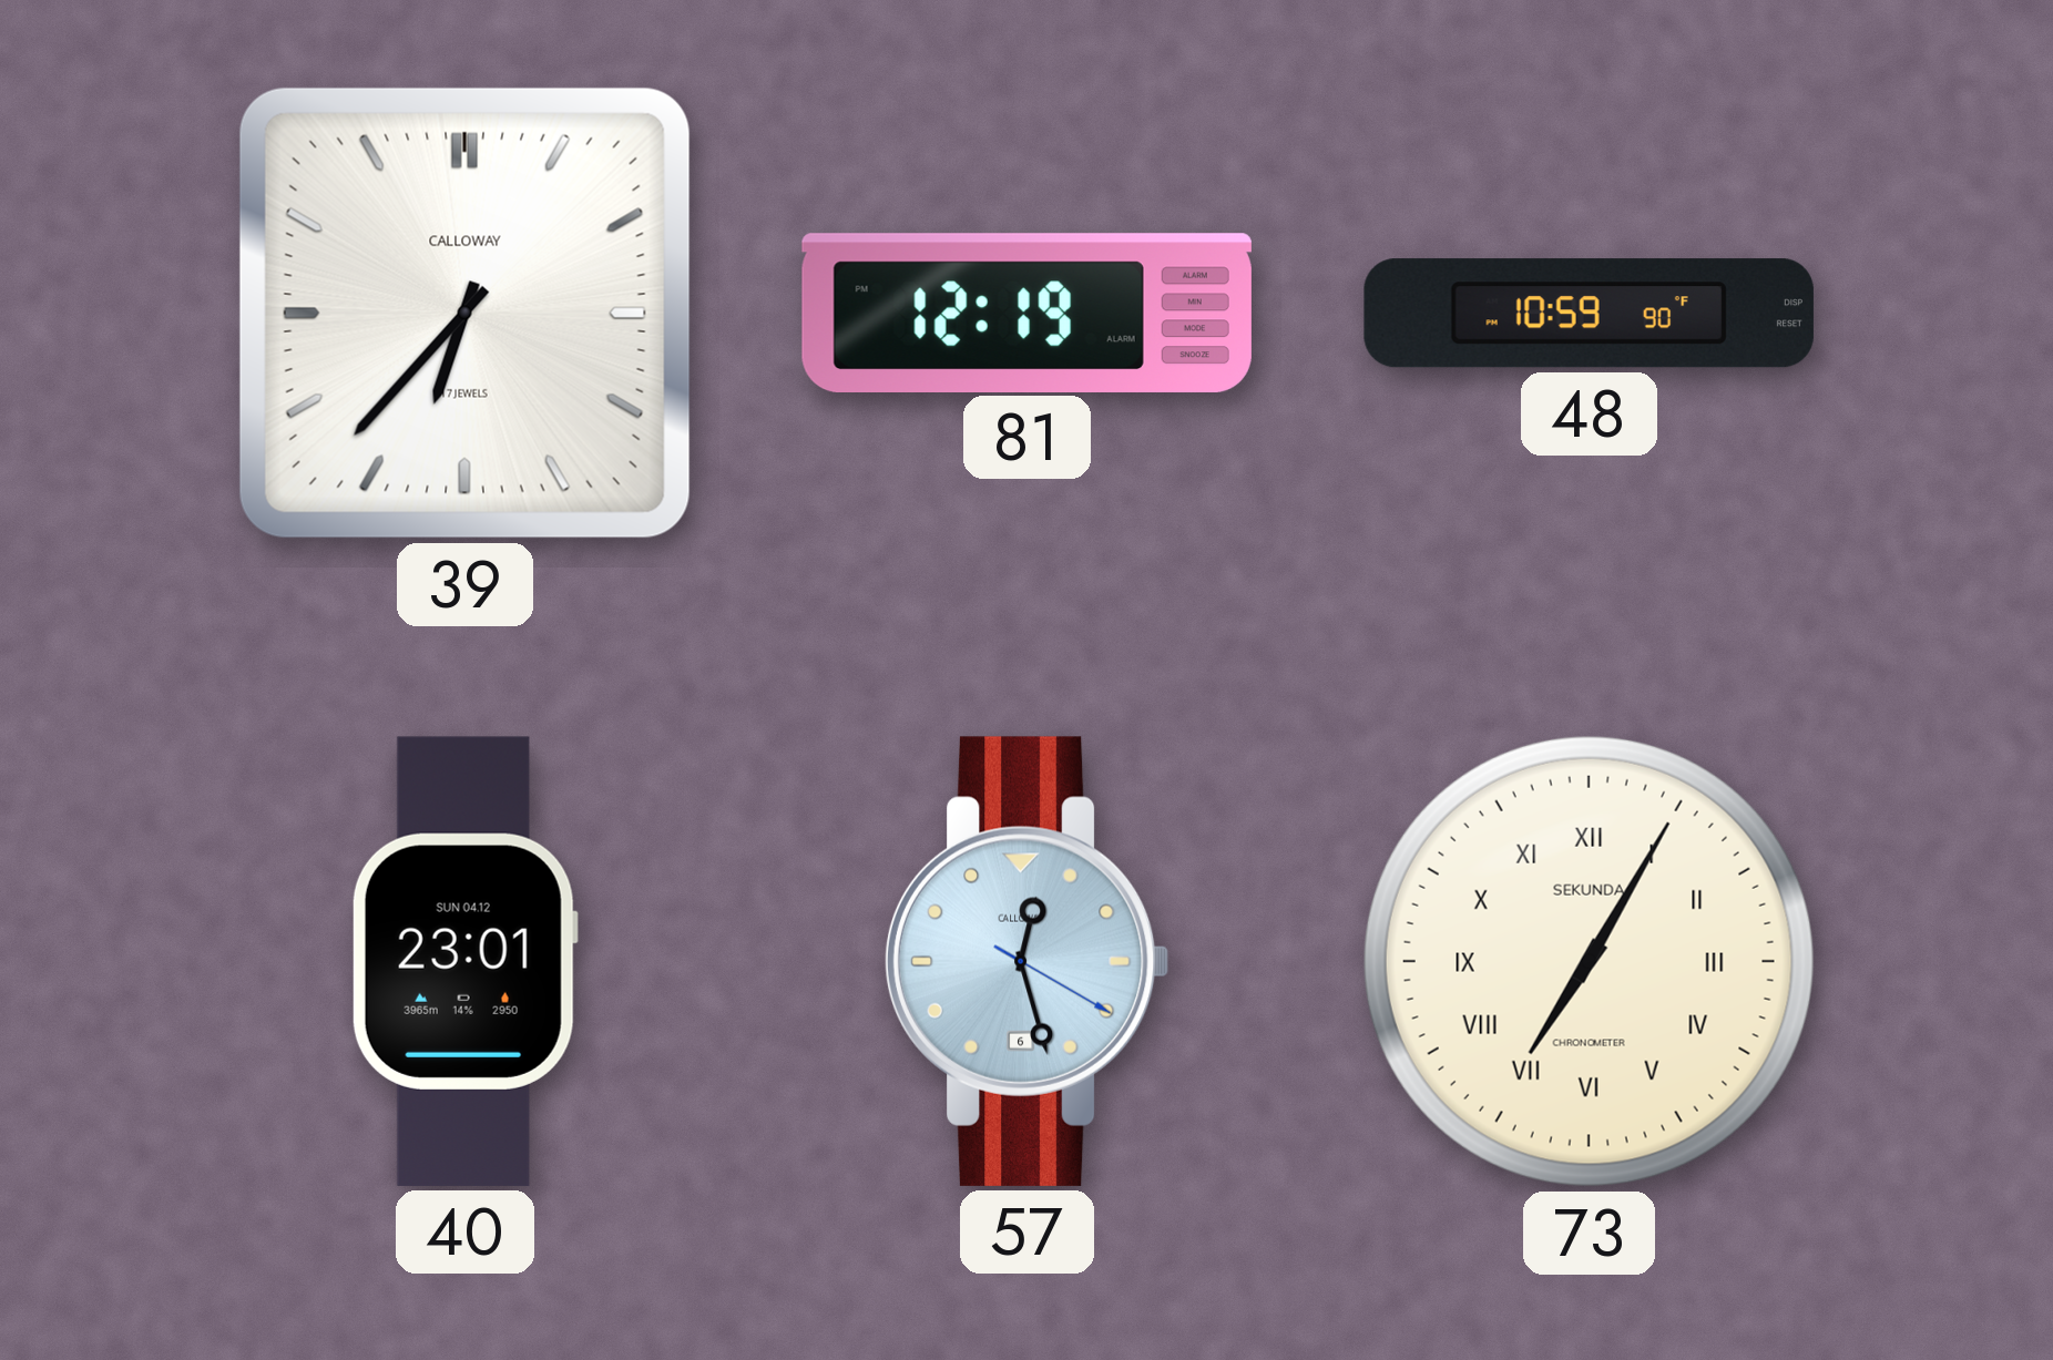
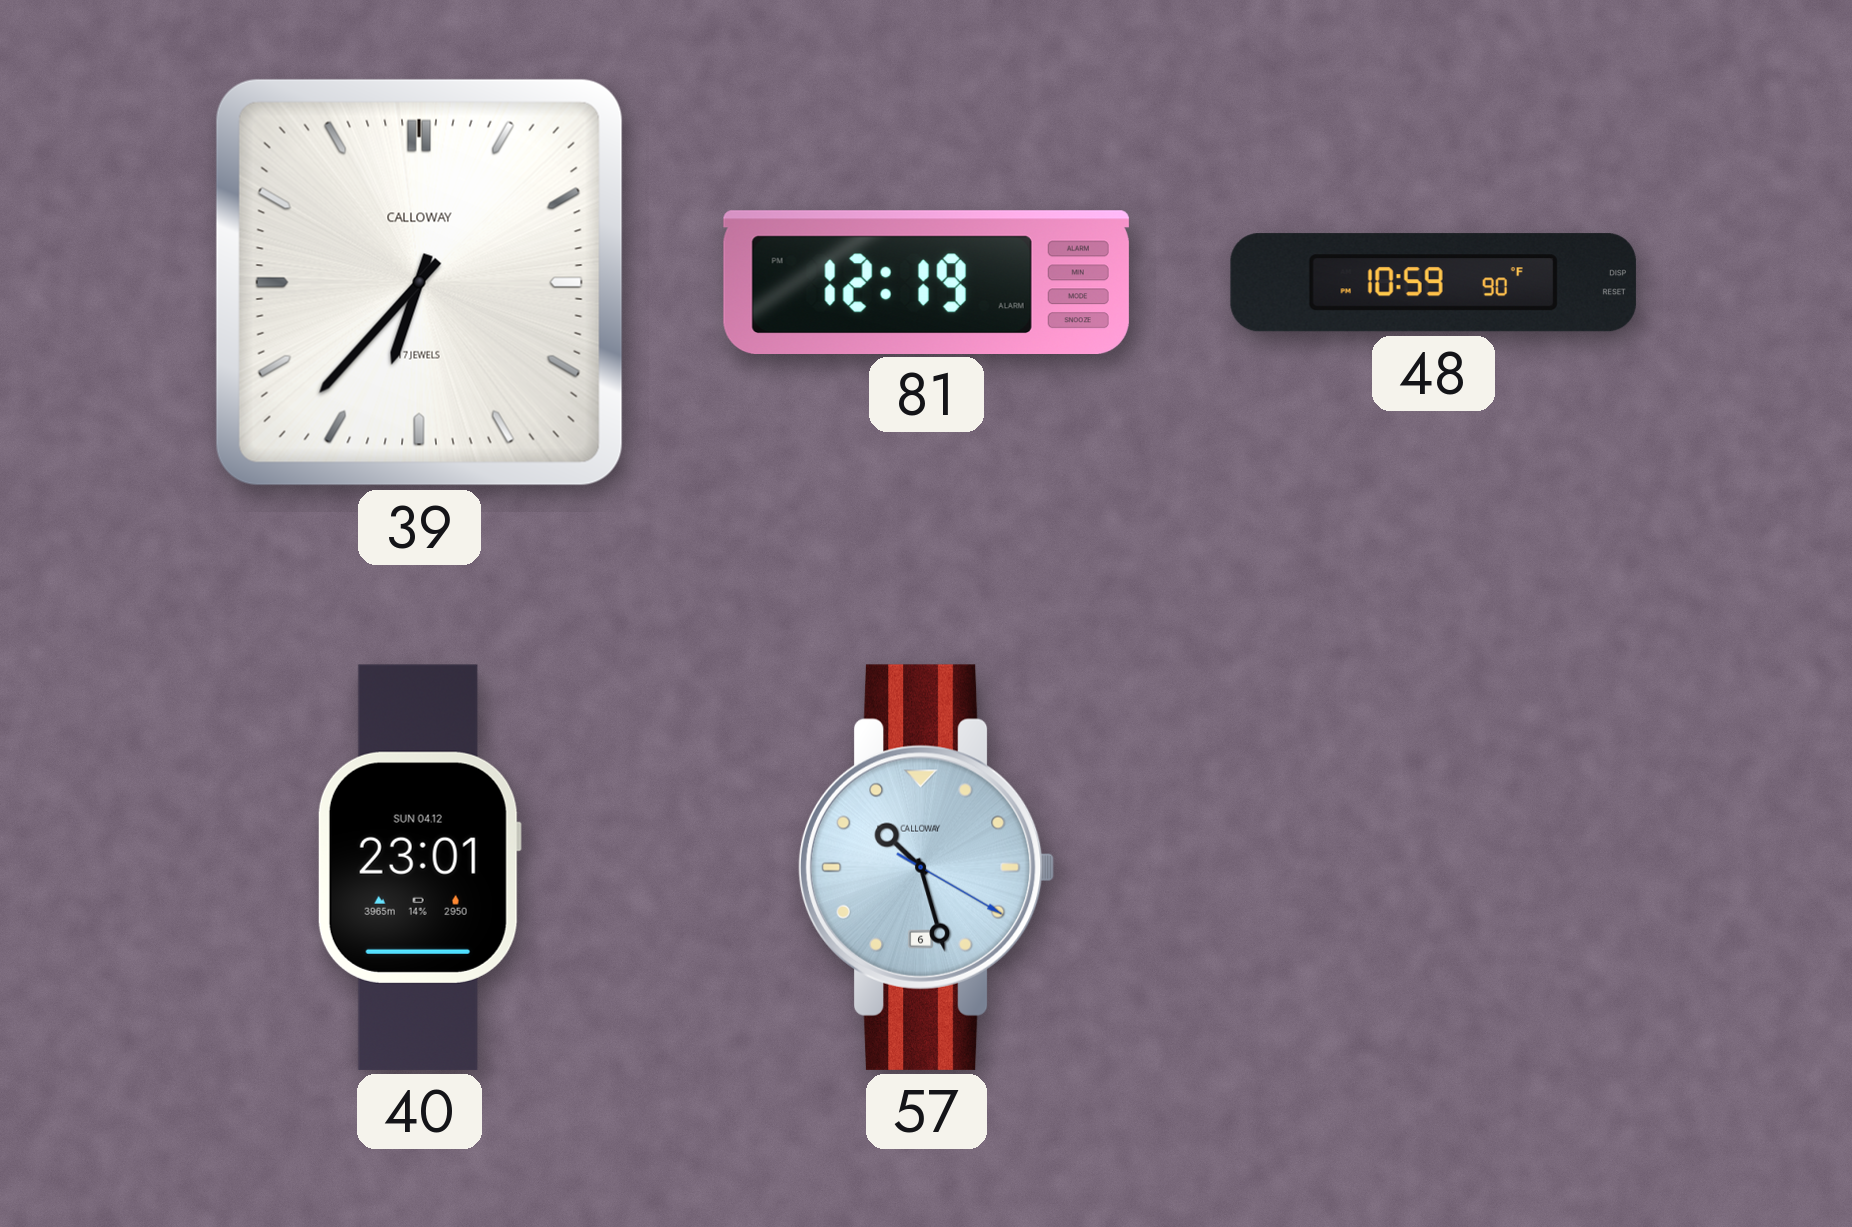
57: 12:27 -> 10:27 (926, 867)
73: 7:05 -> none (1589, 961)
